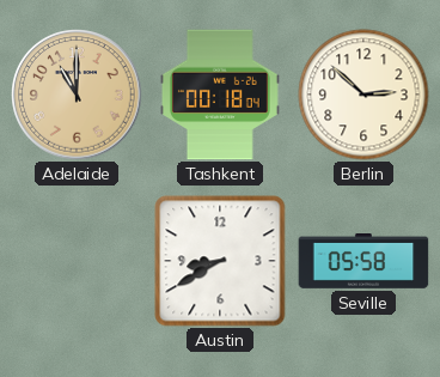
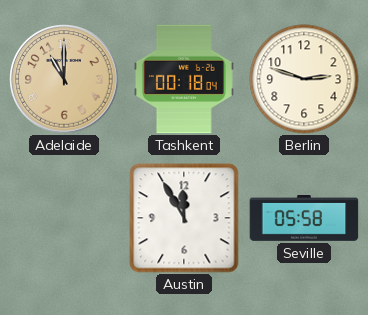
Berlin: 2:52 -> 2:48 (304, 79)
Austin: 8:40 -> 11:55 (184, 218)
